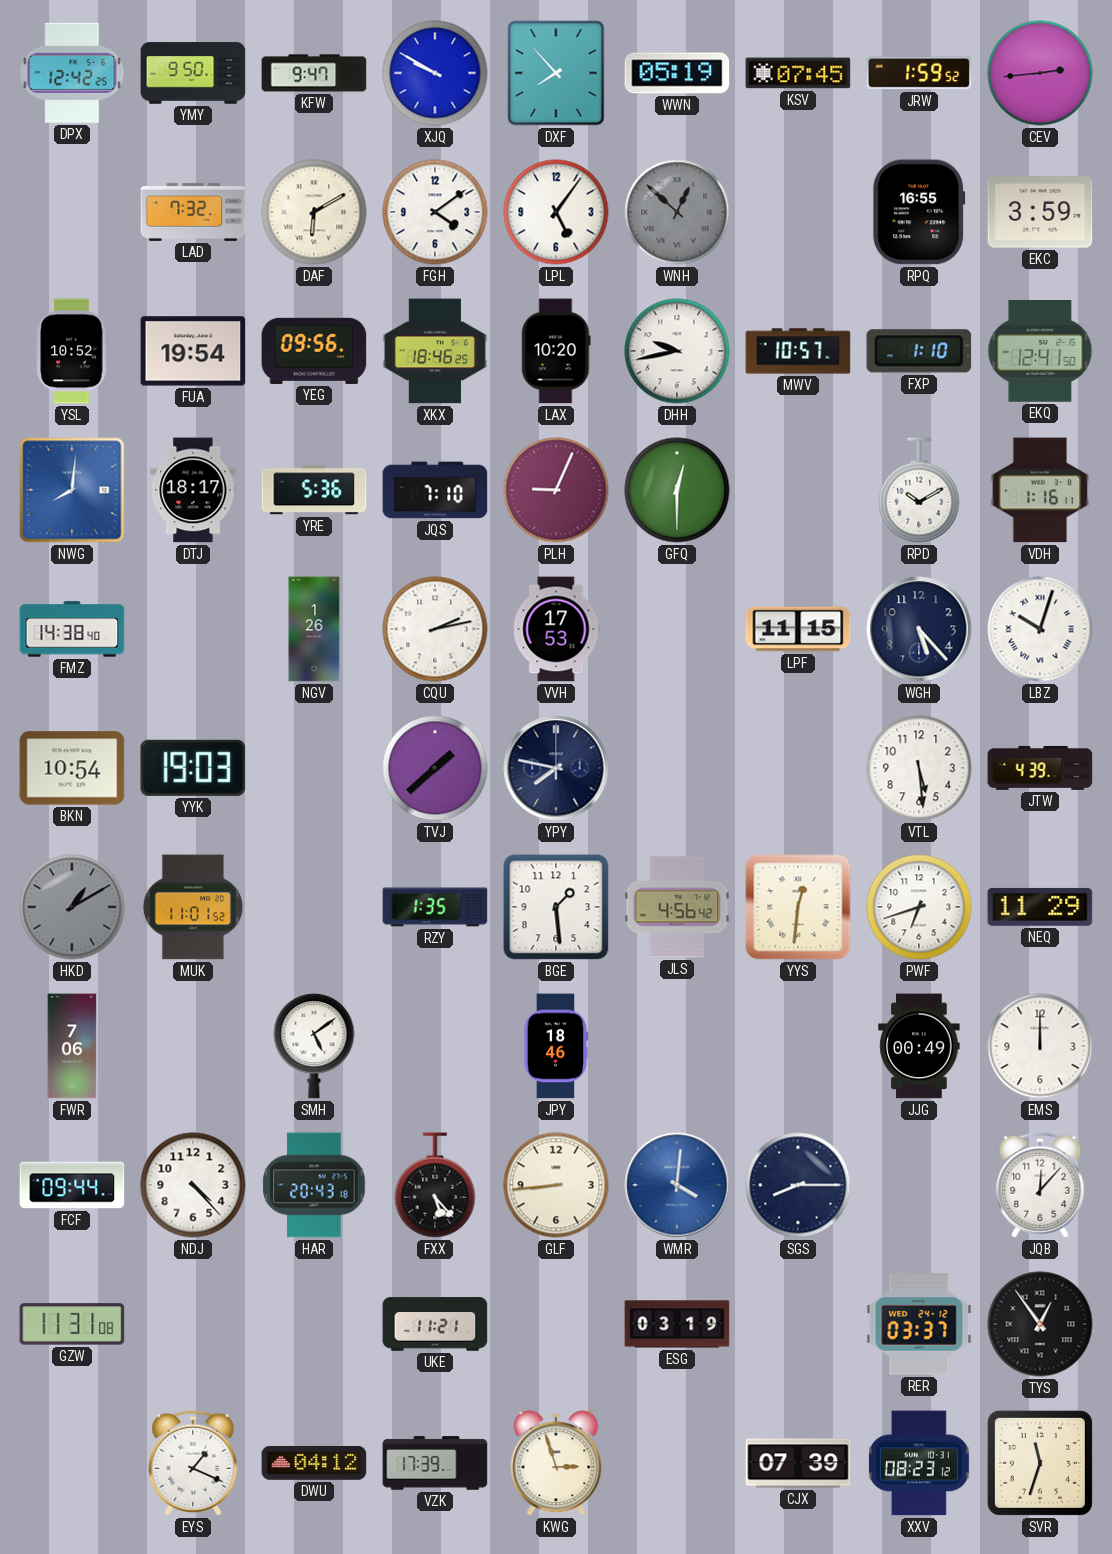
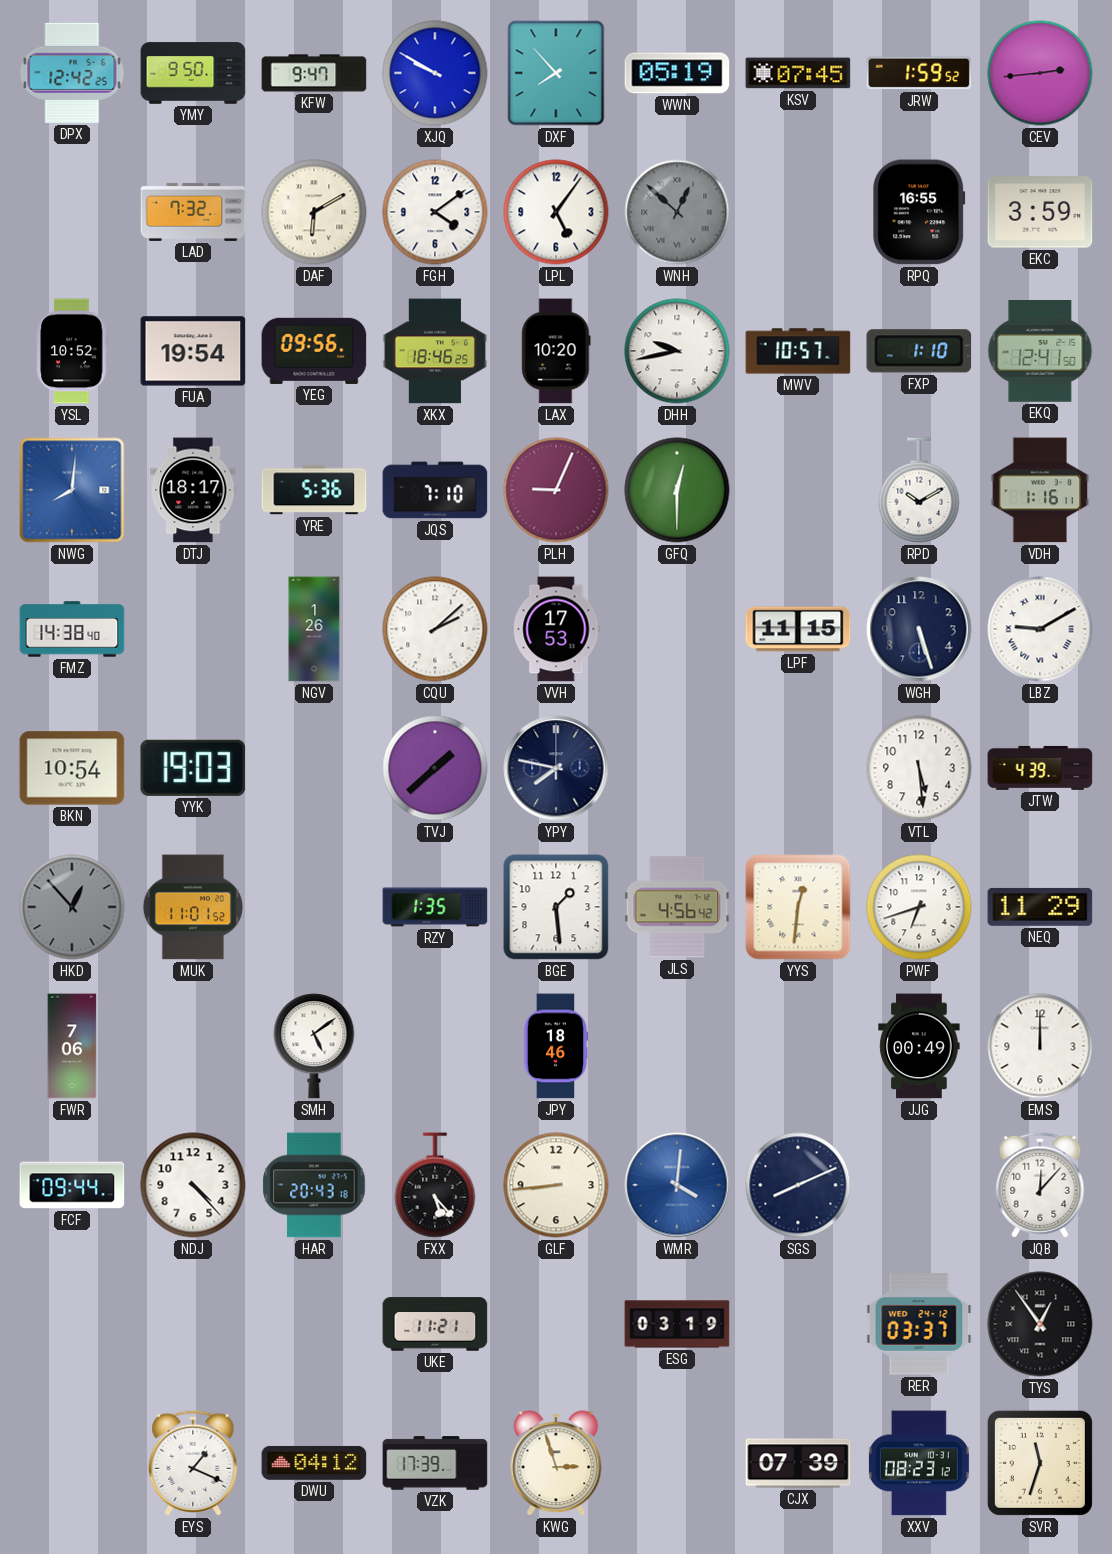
CQU: 2:13 -> 2:08 (435, 629)
WGH: 5:23 -> 5:27 (919, 629)
LBZ: 10:03 -> 9:10 (1040, 629)
HKD: 1:10 -> 12:53 (72, 907)
SGS: 8:15 -> 8:11 (798, 1185)
GZW: 11:31 -> none (72, 1324)
